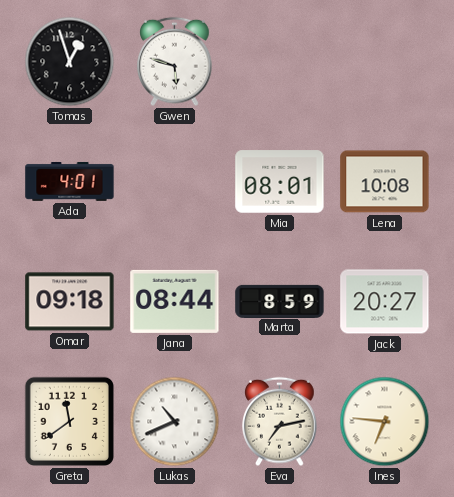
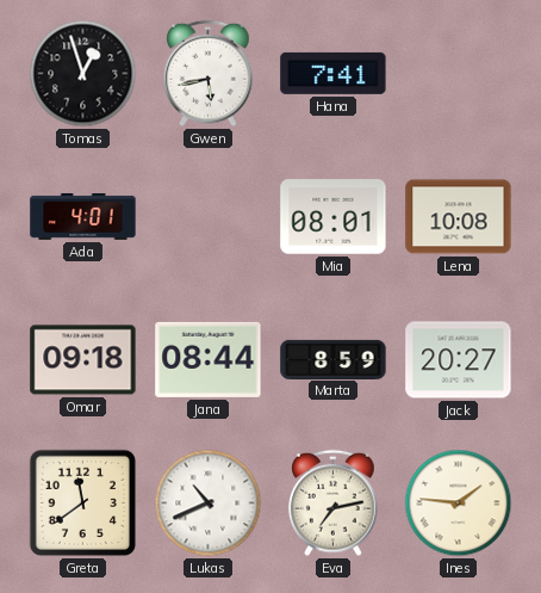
Gwen: 5:48 -> 5:43 (209, 74)
Hana: none -> 7:41 (334, 73)
Ines: 6:46 -> 1:46 (459, 504)
